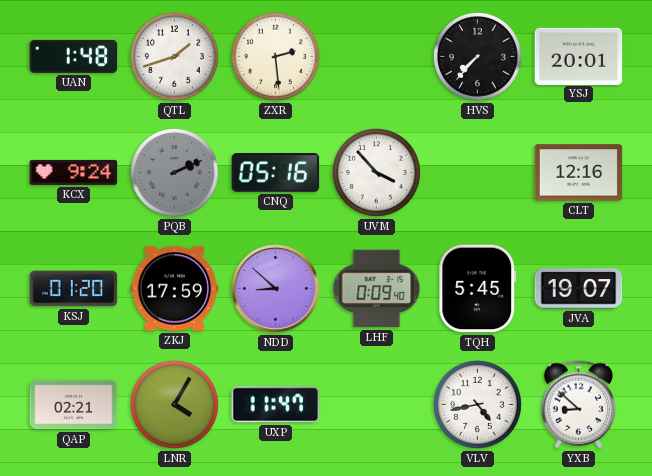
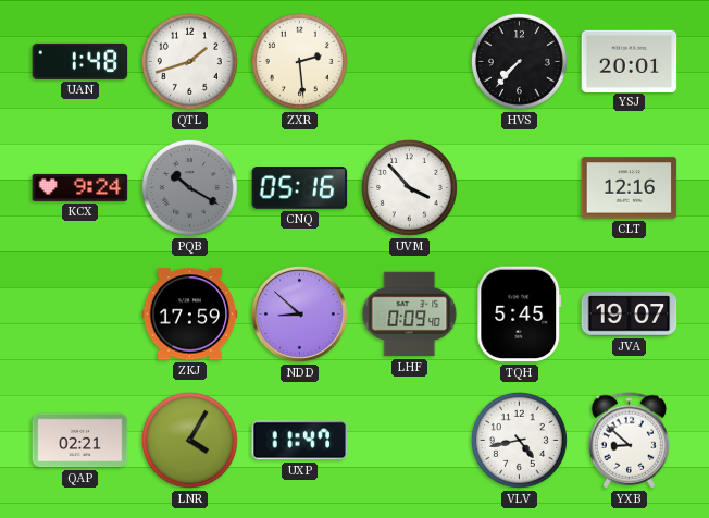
PQB: 2:11 -> 10:20 (189, 187)
KSJ: 01:20 -> none (74, 289)
